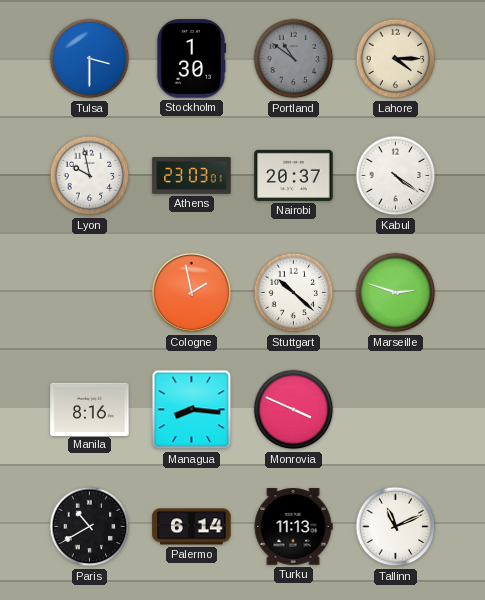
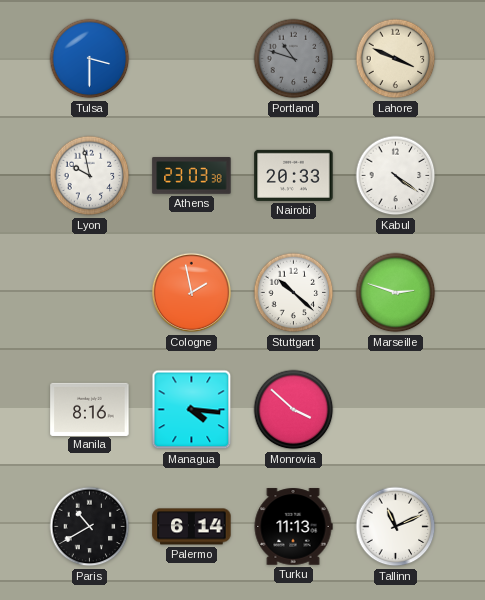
Stockholm: 1:30 -> none (191, 59)
Portland: 10:51 -> 10:48 (294, 59)
Lahore: 4:15 -> 3:49 (396, 59)
Athens: 23:03:01 -> 23:03:38 (192, 176)
Nairobi: 20:37 -> 20:33 (294, 175)
Managua: 8:16 -> 4:16 (192, 410)
Monrovia: 3:49 -> 3:52 (294, 410)
